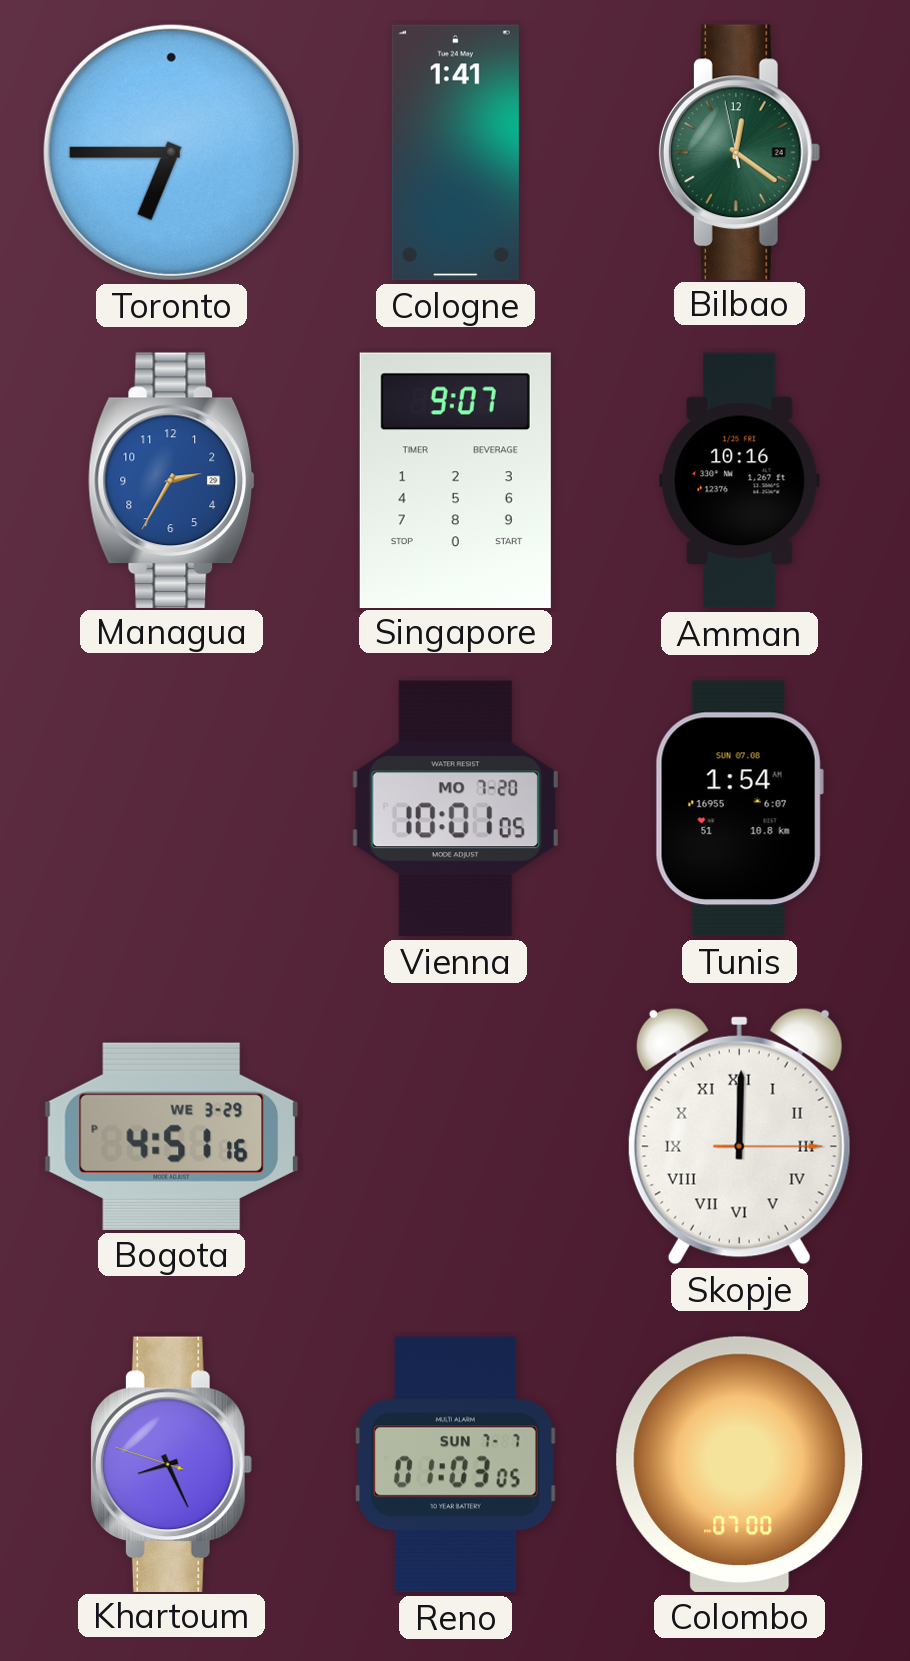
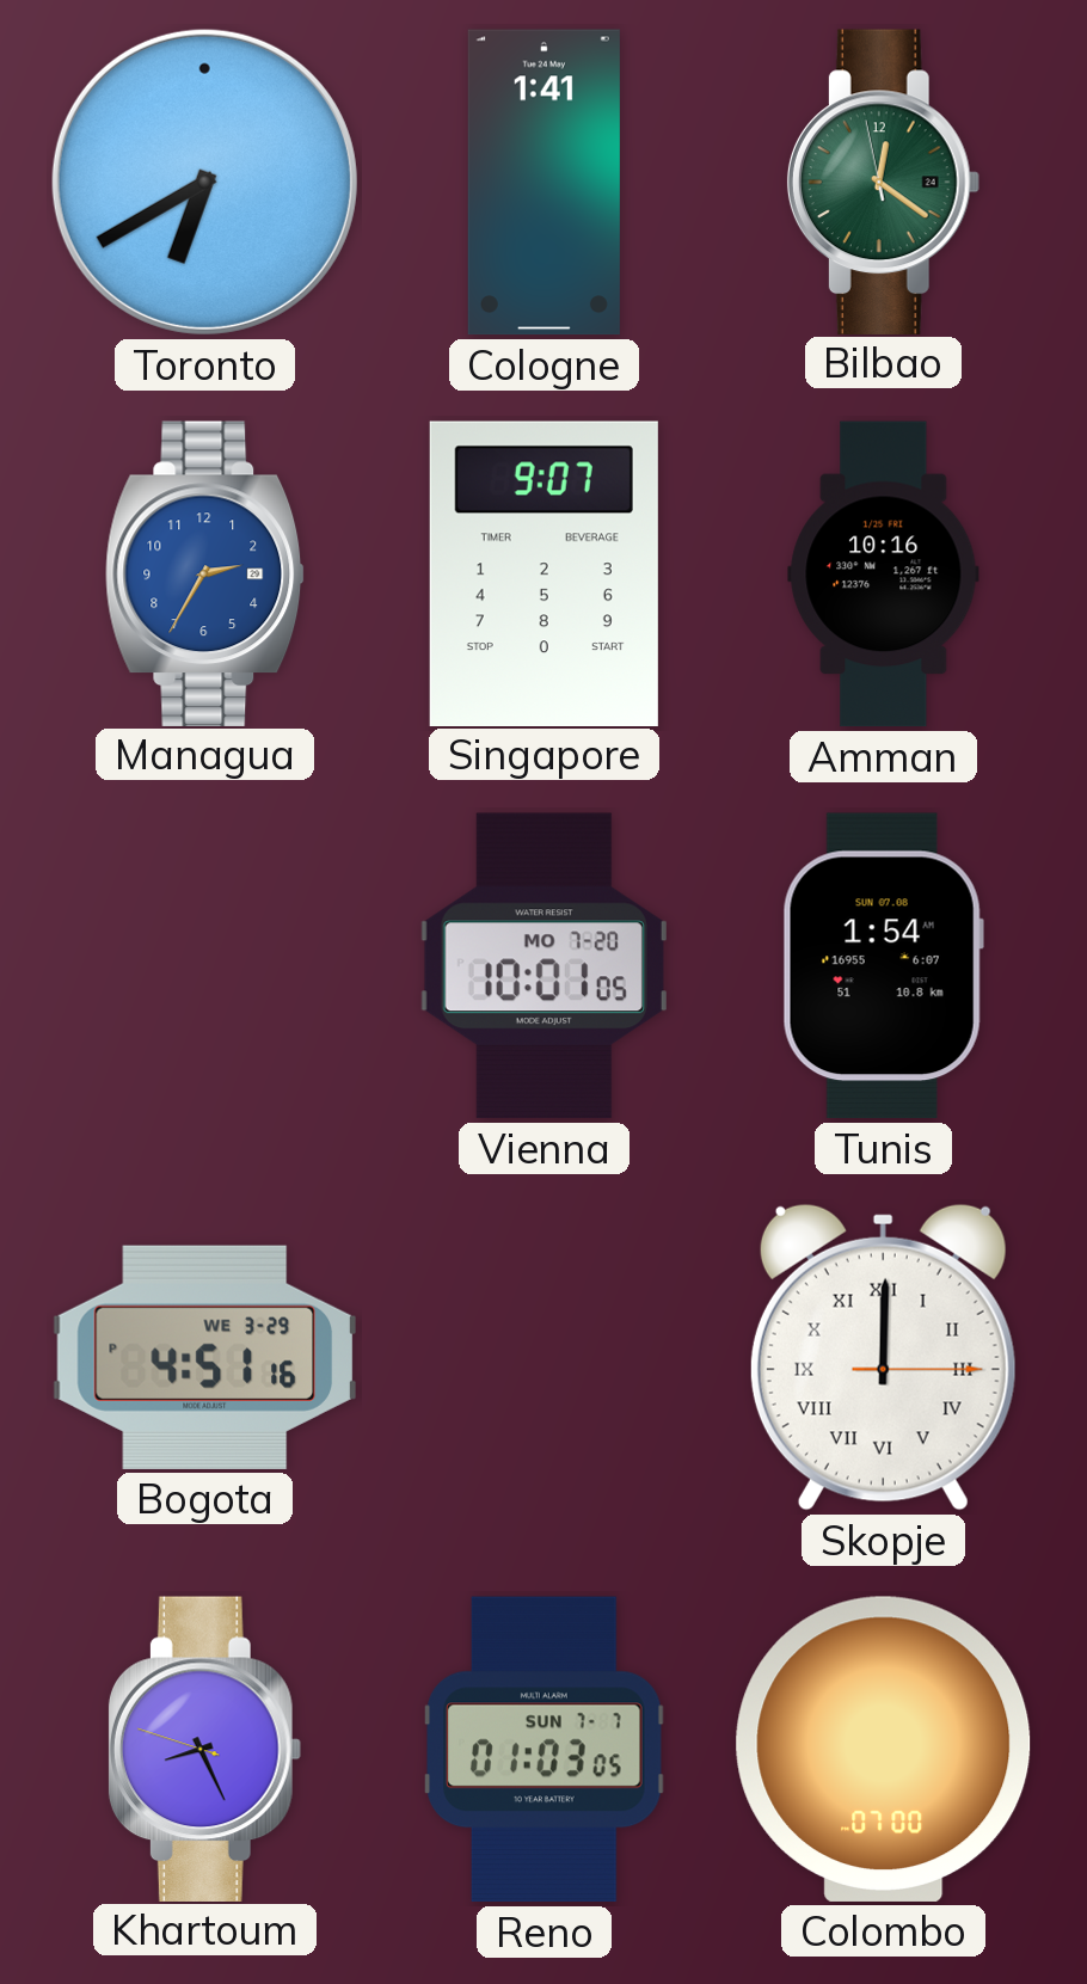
Toronto: 6:45 -> 6:40 (204, 182)
